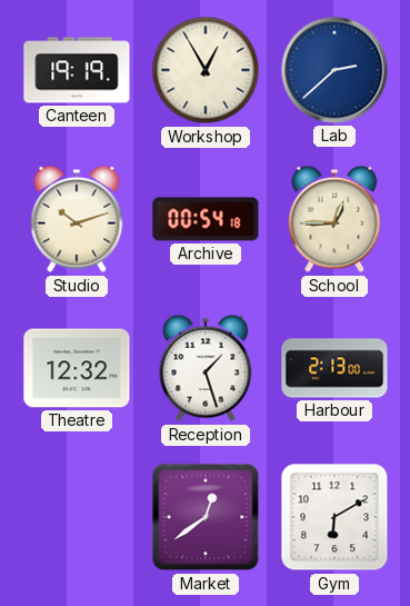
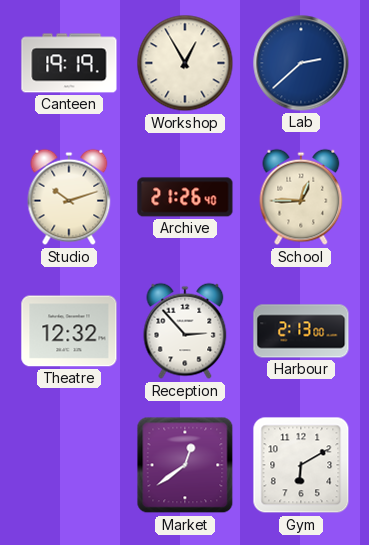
Archive: 00:54 -> 21:26 (185, 197)
Reception: 1:27 -> 2:53 (185, 331)
